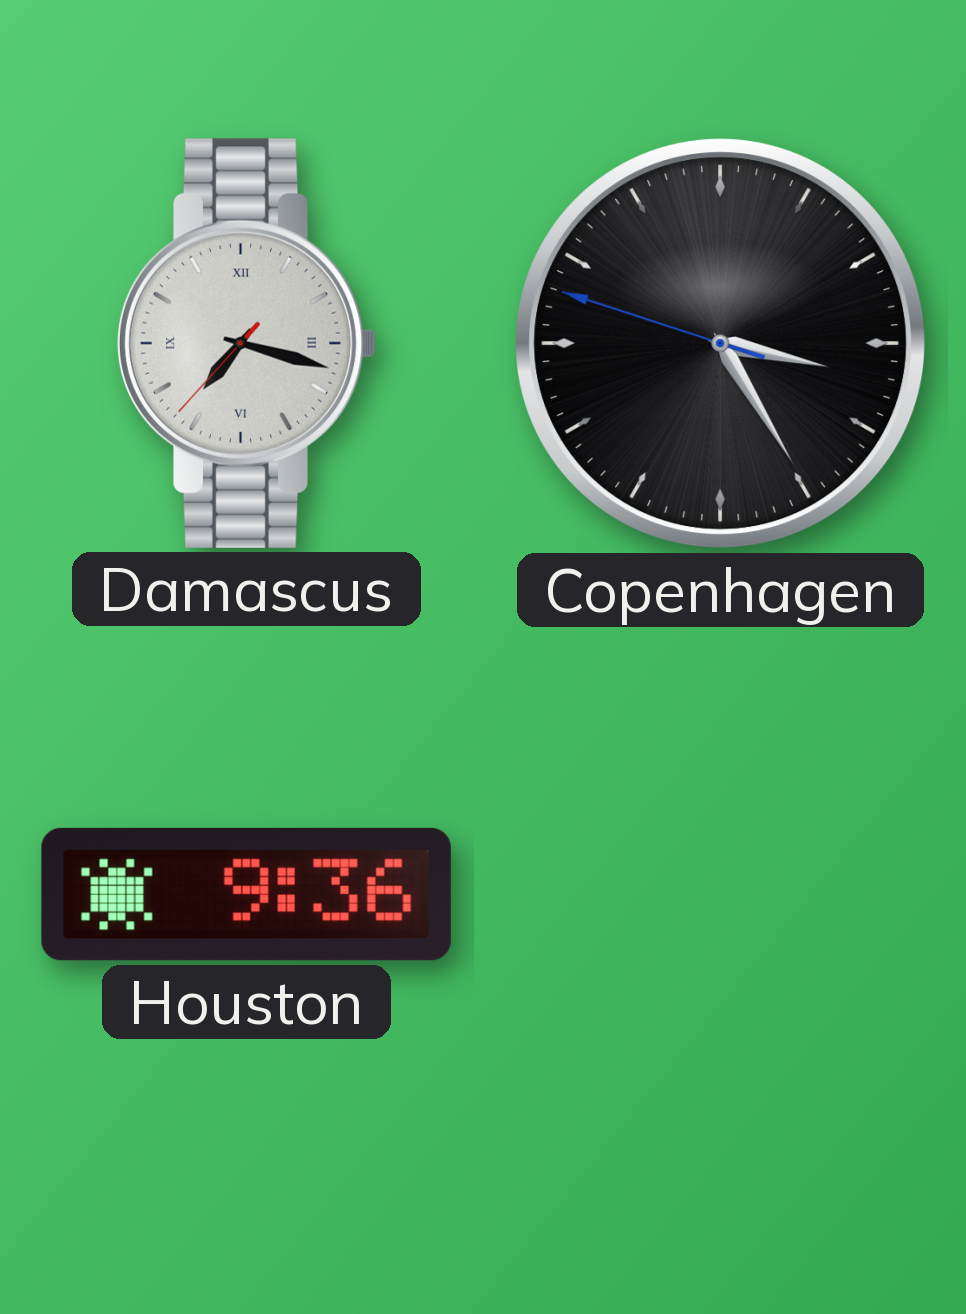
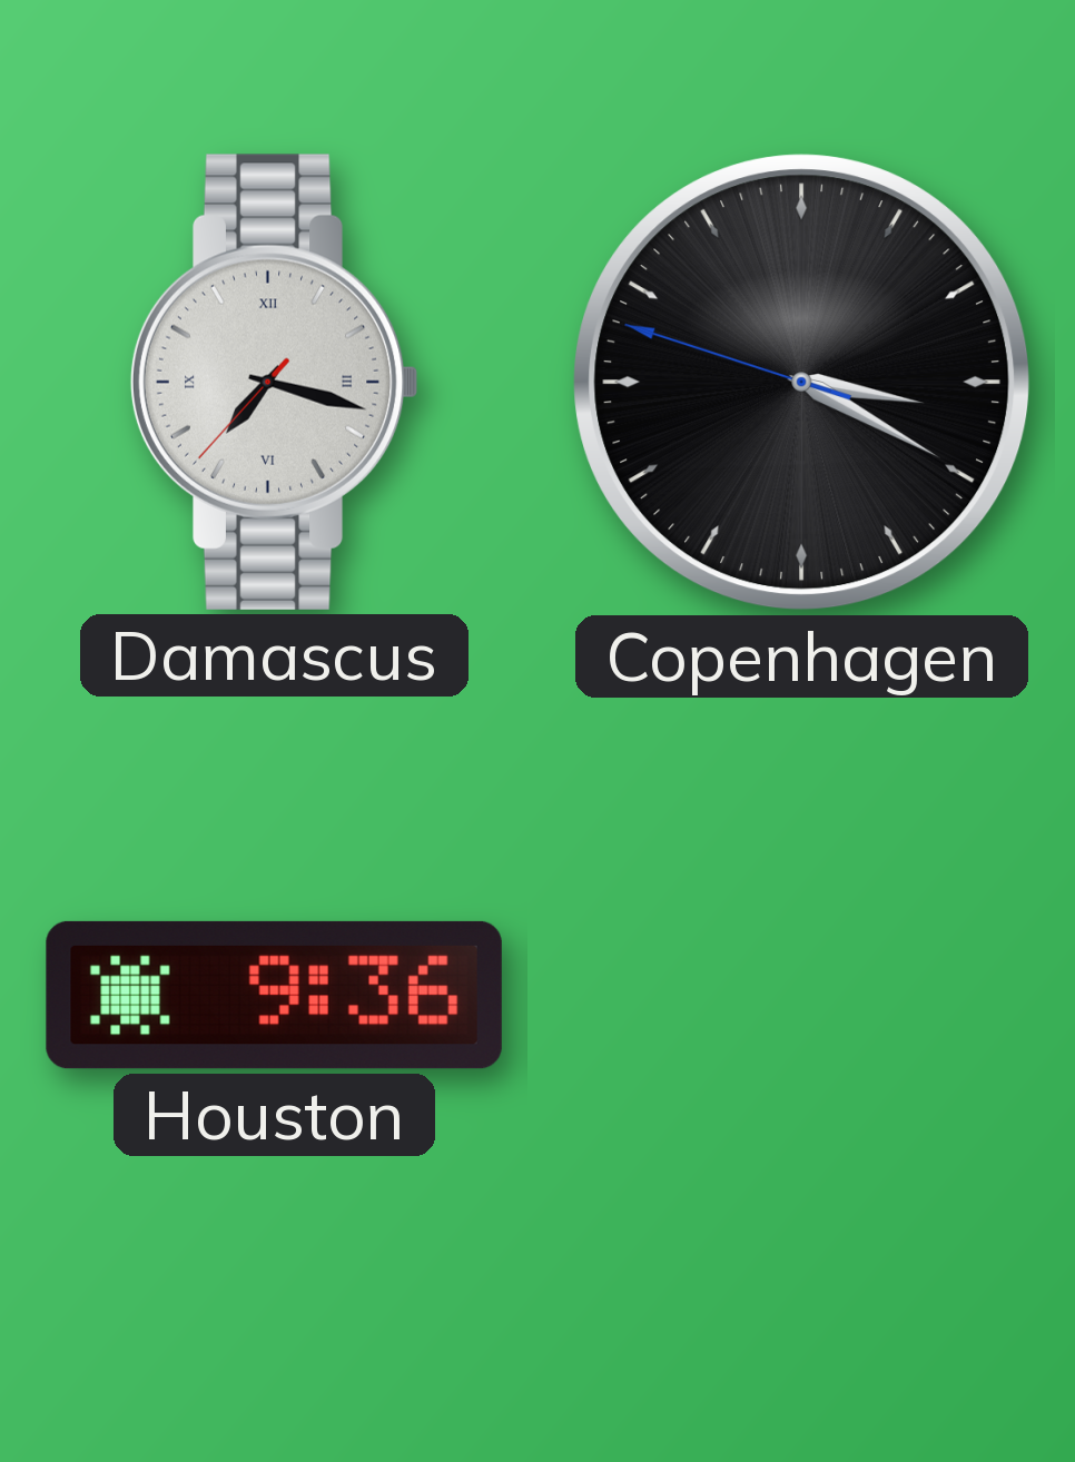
Copenhagen: 3:24 -> 3:19 (802, 383)
